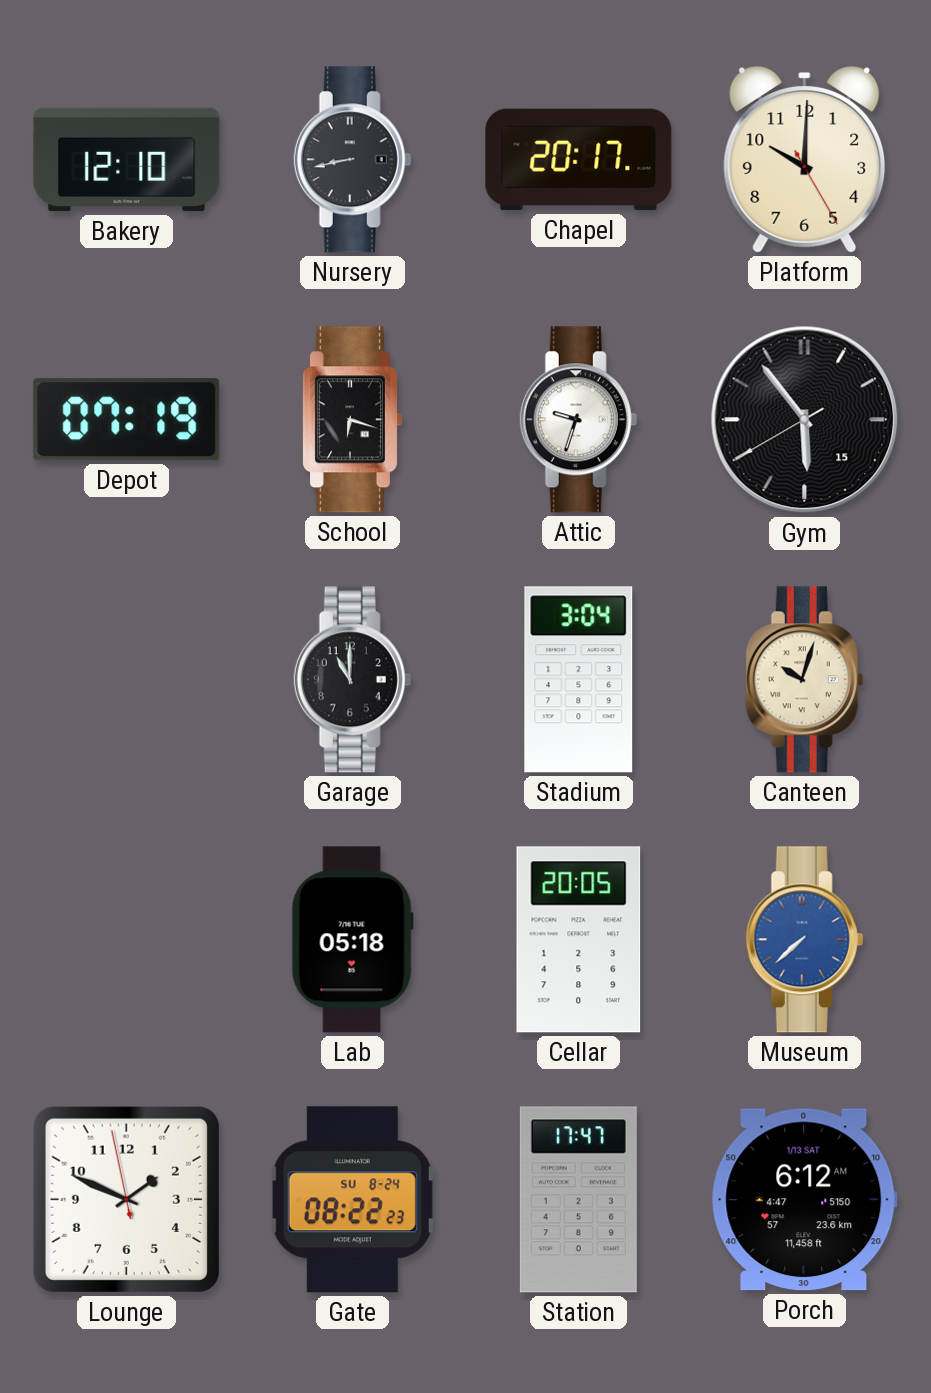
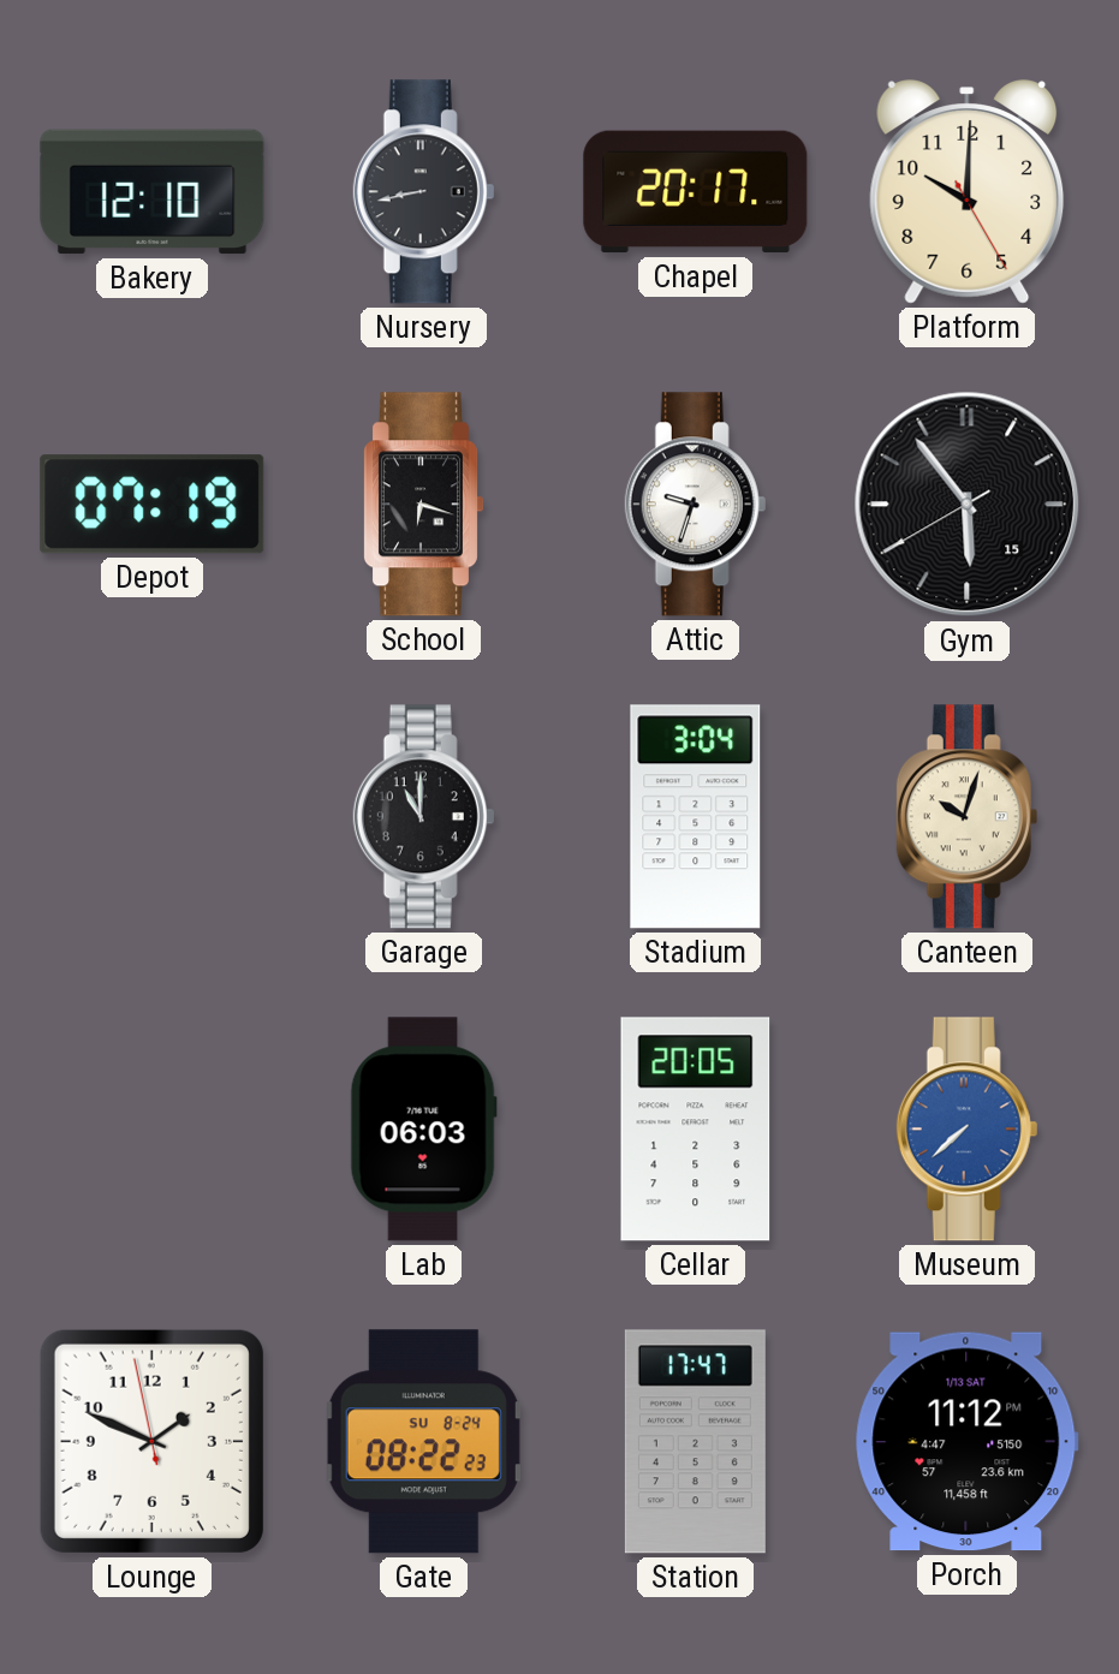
Lab: 05:18 -> 06:03 (423, 1130)
Porch: 6:12 -> 11:12 (968, 1442)
